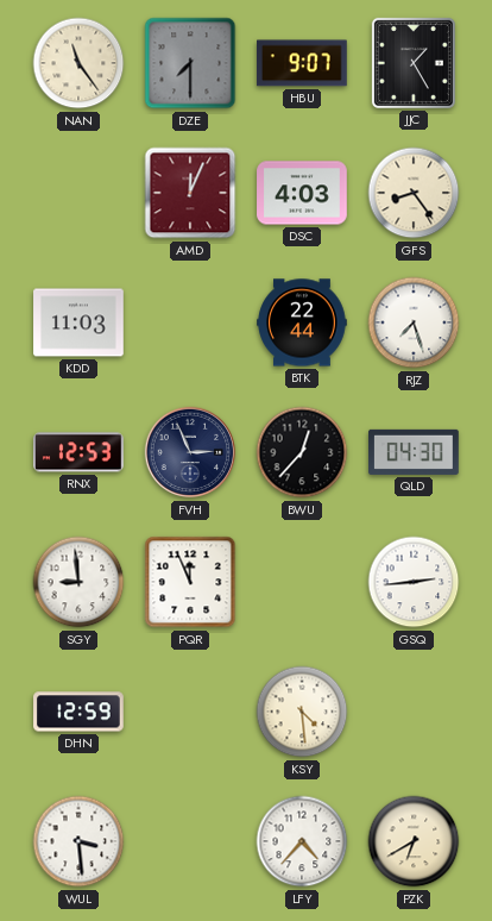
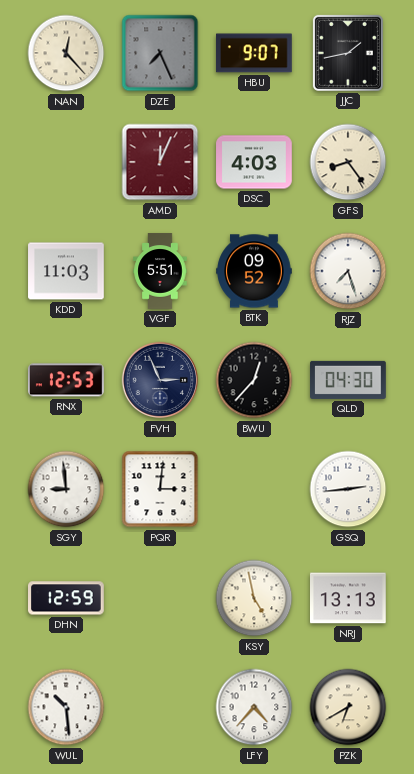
NAN: 11:24 -> 12:23 (66, 53)
DZE: 7:30 -> 7:26 (160, 53)
JJC: 1:25 -> 1:43 (348, 53)
VGF: none -> 5:51 (160, 271)
BTK: 22:44 -> 09:52 (254, 271)
PQR: 11:56 -> 3:01 (160, 489)
KSY: 4:29 -> 4:58 (254, 598)
NRJ: none -> 13:13 (349, 598)
WUL: 3:29 -> 10:29 (66, 707)
